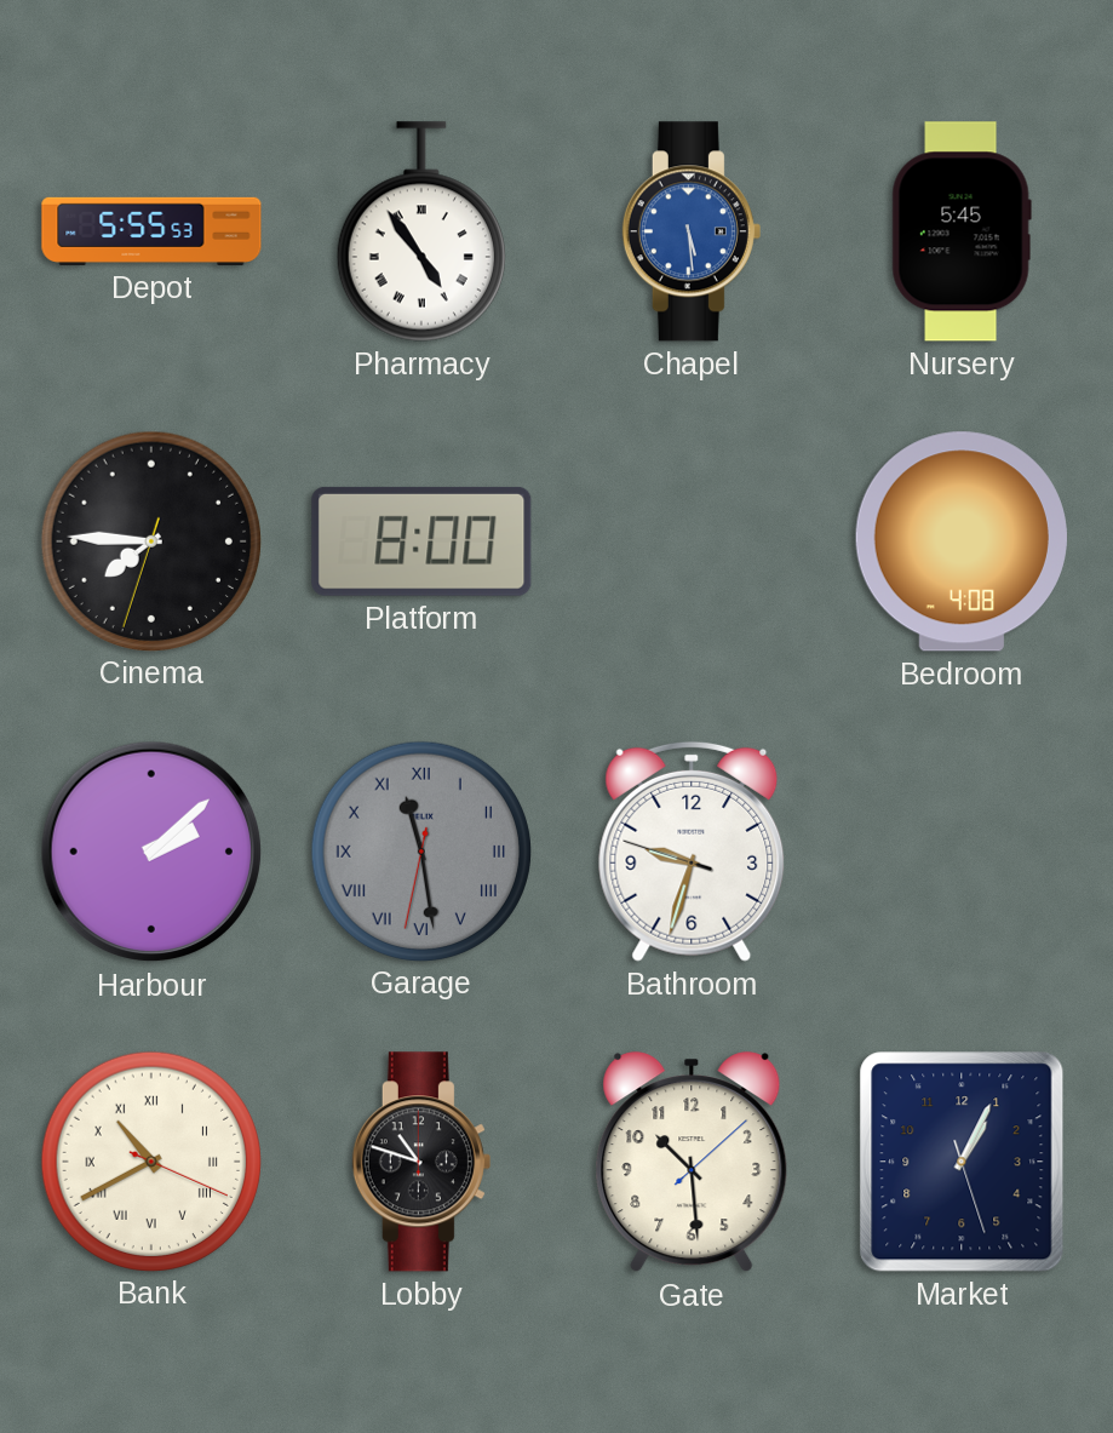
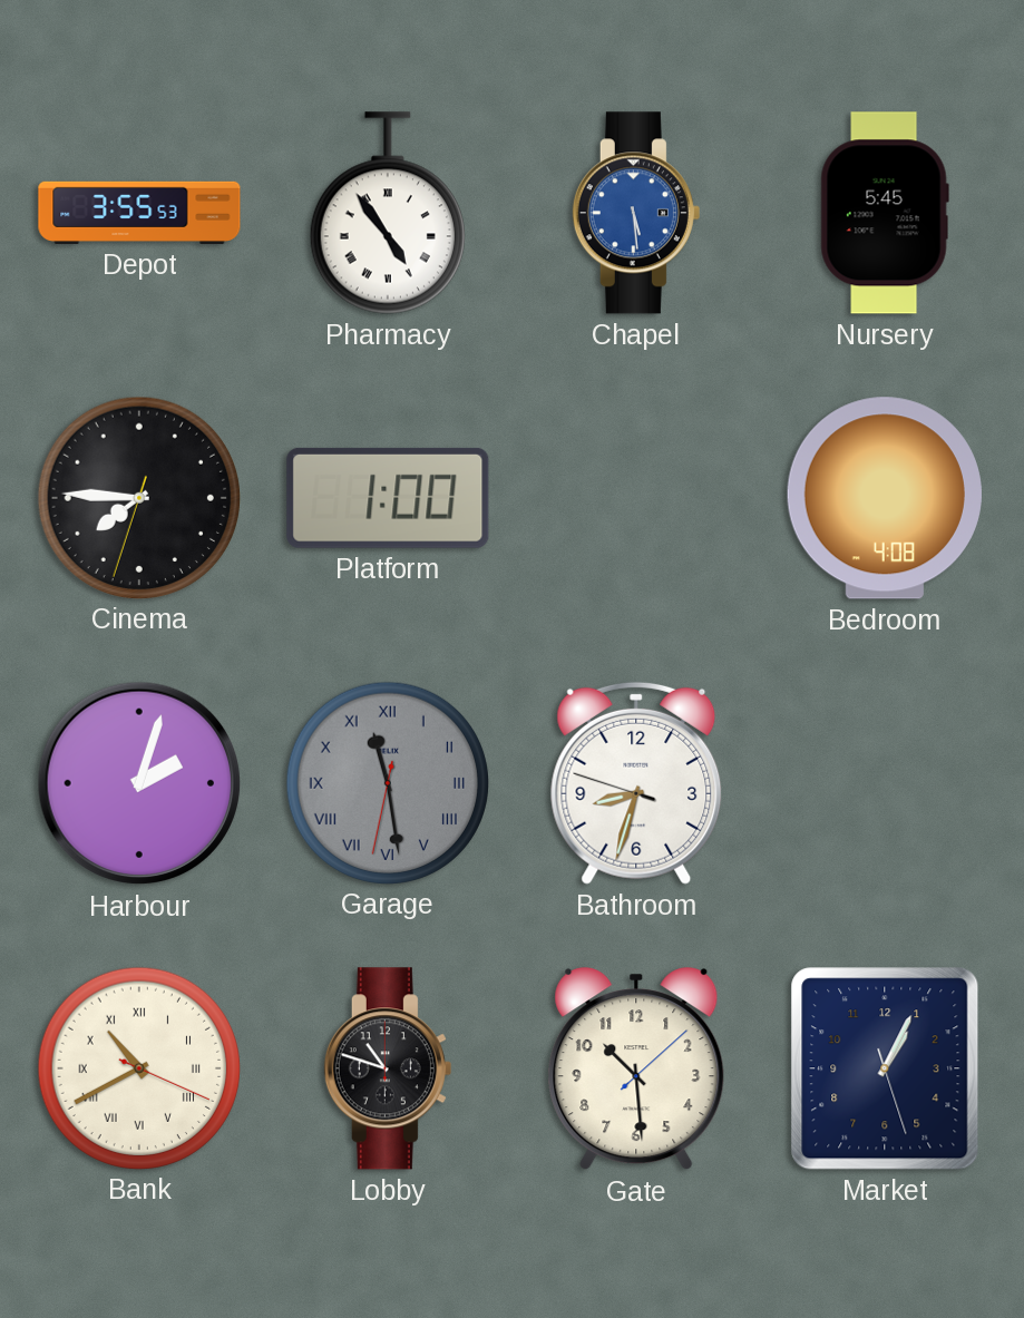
Depot: 5:55 -> 3:55 (139, 213)
Platform: 8:00 -> 1:00 (388, 498)
Harbour: 2:08 -> 2:03 (139, 783)
Bathroom: 9:32 -> 8:32 (636, 783)
